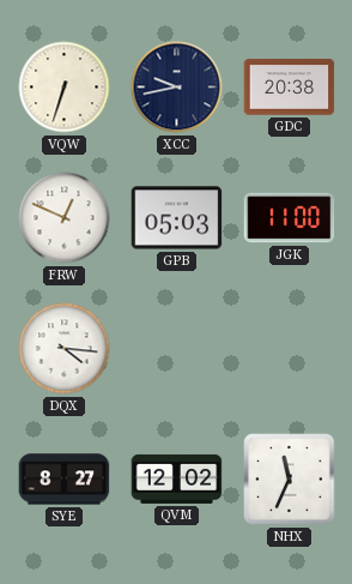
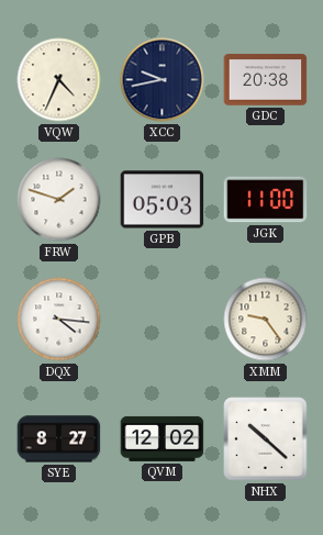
VQW: 6:33 -> 4:34 (59, 80)
FRW: 12:49 -> 1:48 (59, 200)
XMM: none -> 9:24 (266, 320)
NHX: 11:34 -> 10:22 (266, 439)
